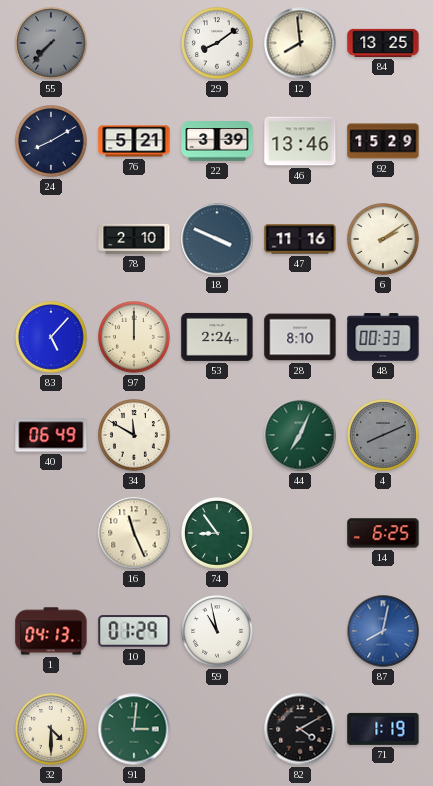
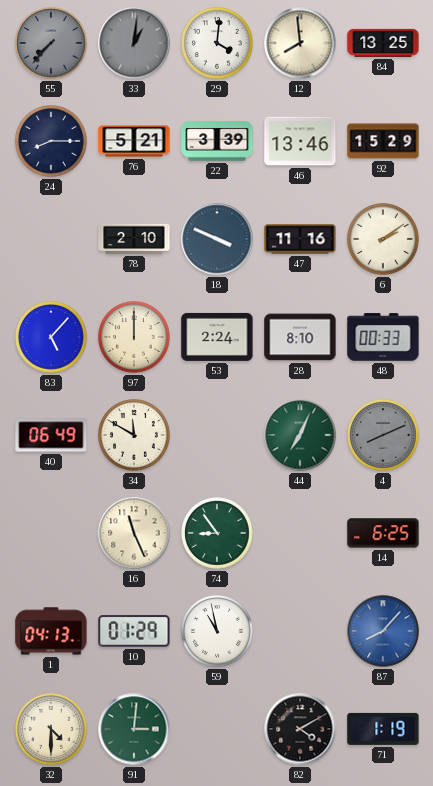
33: none -> 1:01 (134, 43)
29: 8:09 -> 4:01 (218, 44)
24: 8:10 -> 8:15 (52, 142)
87: 8:02 -> 8:07 (383, 631)
